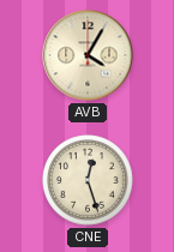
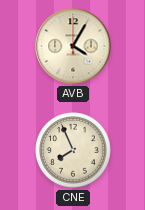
CNE: 12:27 -> 7:56 (73, 150)
